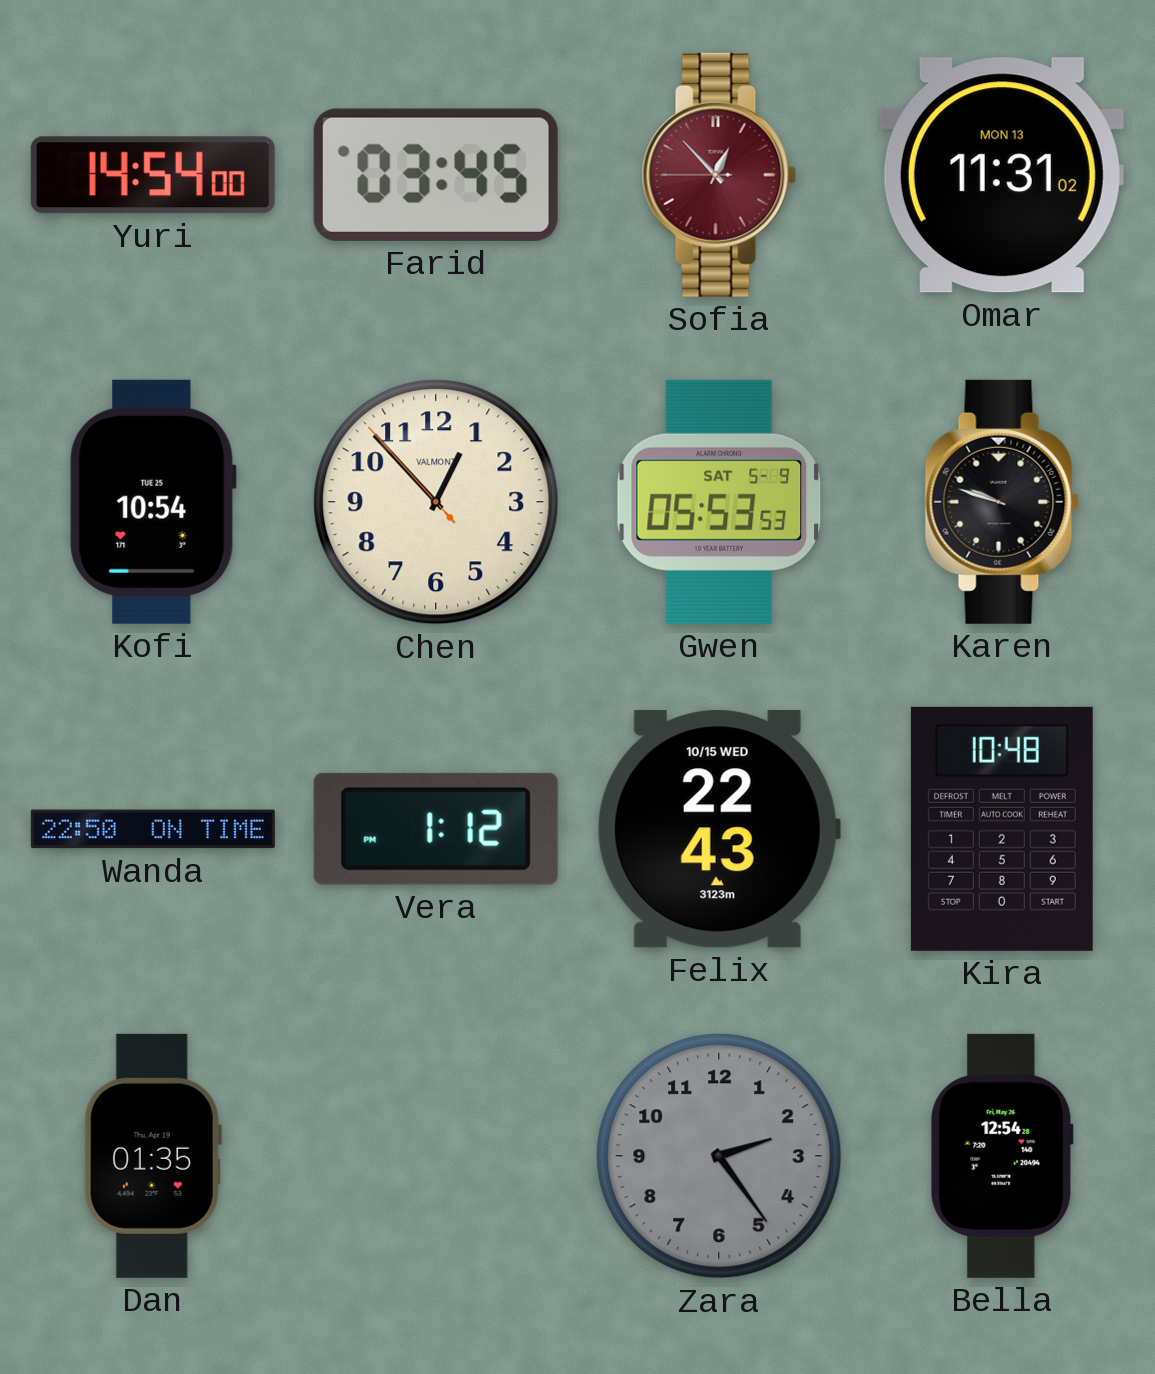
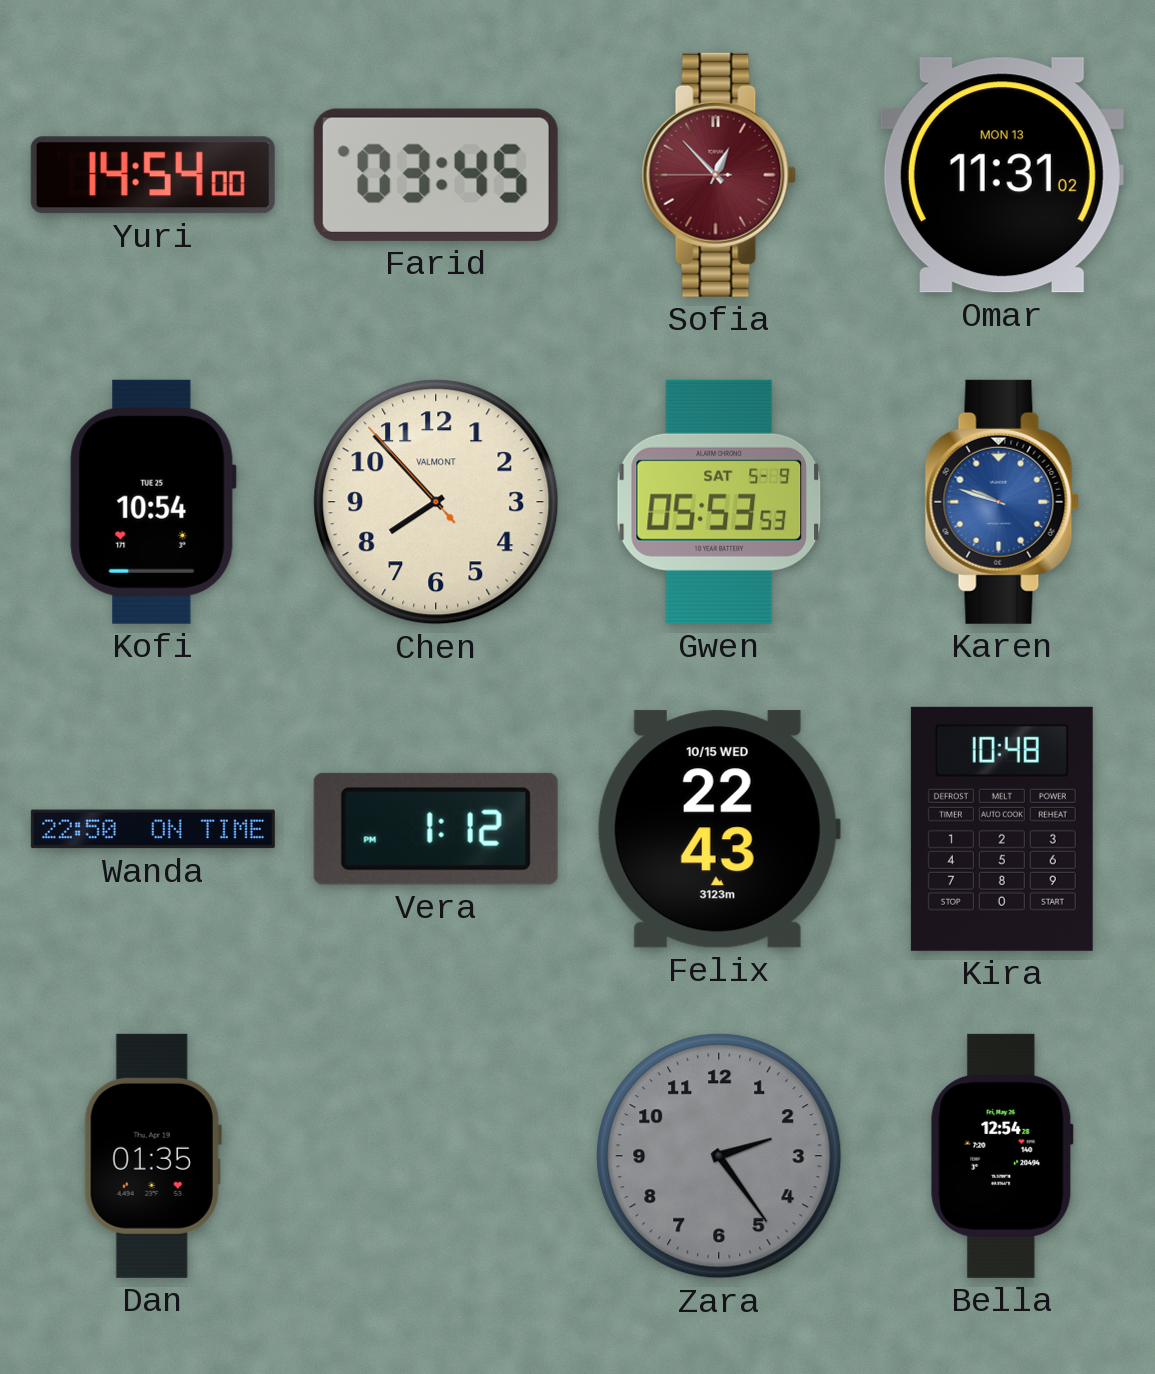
Chen: 12:52 -> 7:52 (436, 502)
Karen dial: black -> blue (1002, 502)
